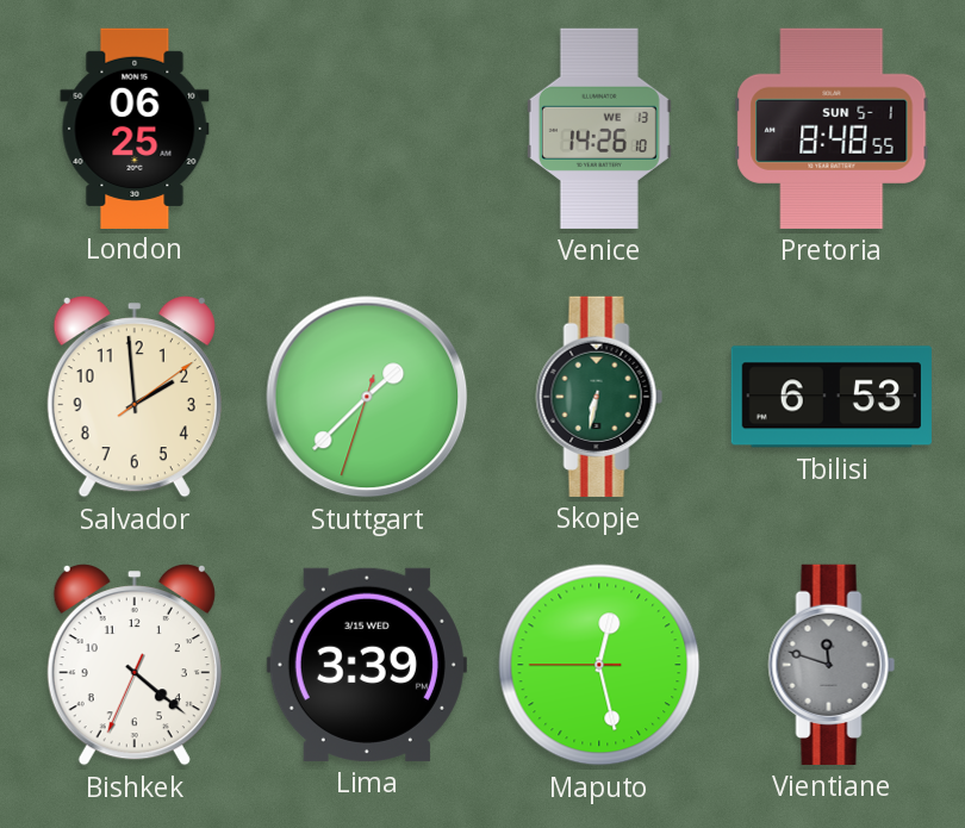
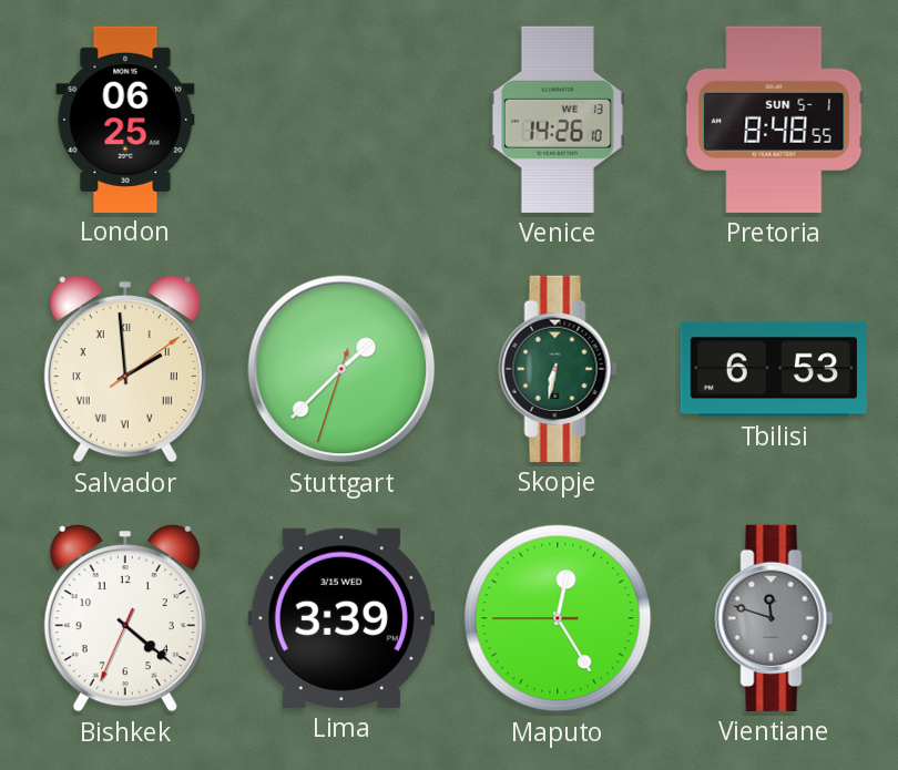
Salvador numerals: Arabic -> Roman (125, 370)
Maputo: 12:27 -> 12:24 (558, 618)
